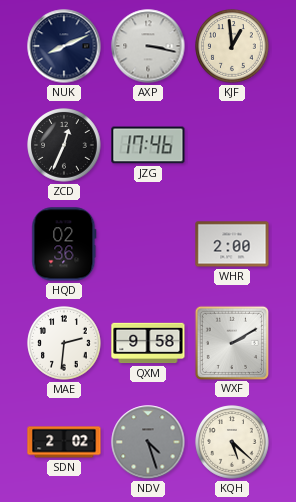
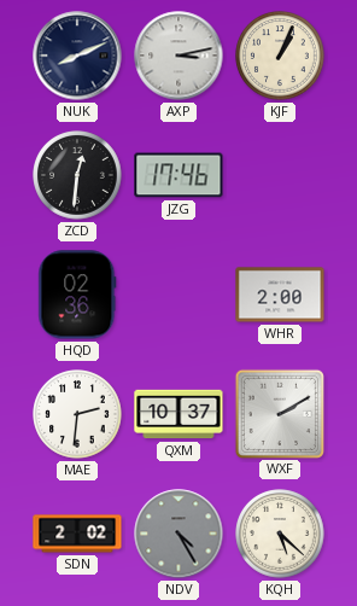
AXP: 3:17 -> 3:13 (178, 56)
KJF: 12:59 -> 1:04 (280, 56)
ZCD: 12:34 -> 12:31 (77, 175)
QXM: 9:58 -> 10:37 (178, 414)
NDV: 4:27 -> 4:25 (178, 534)
